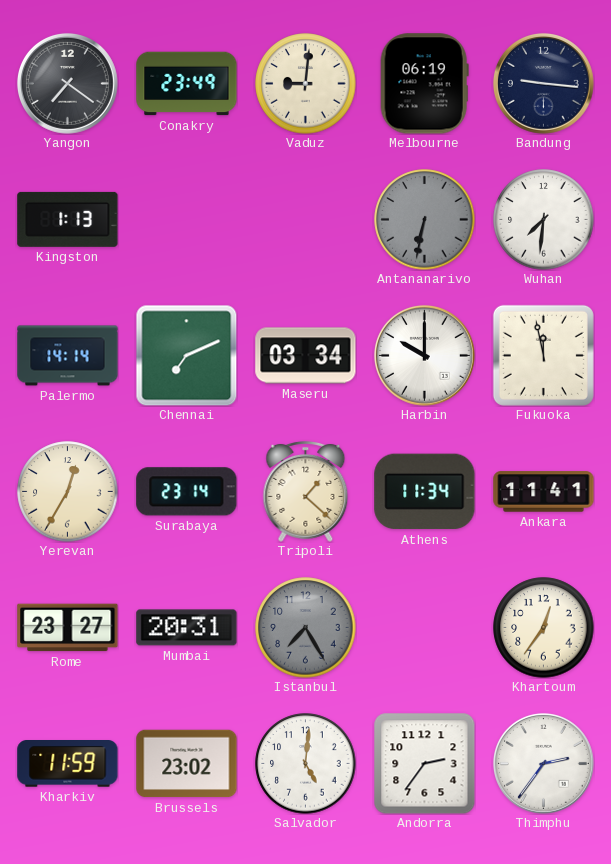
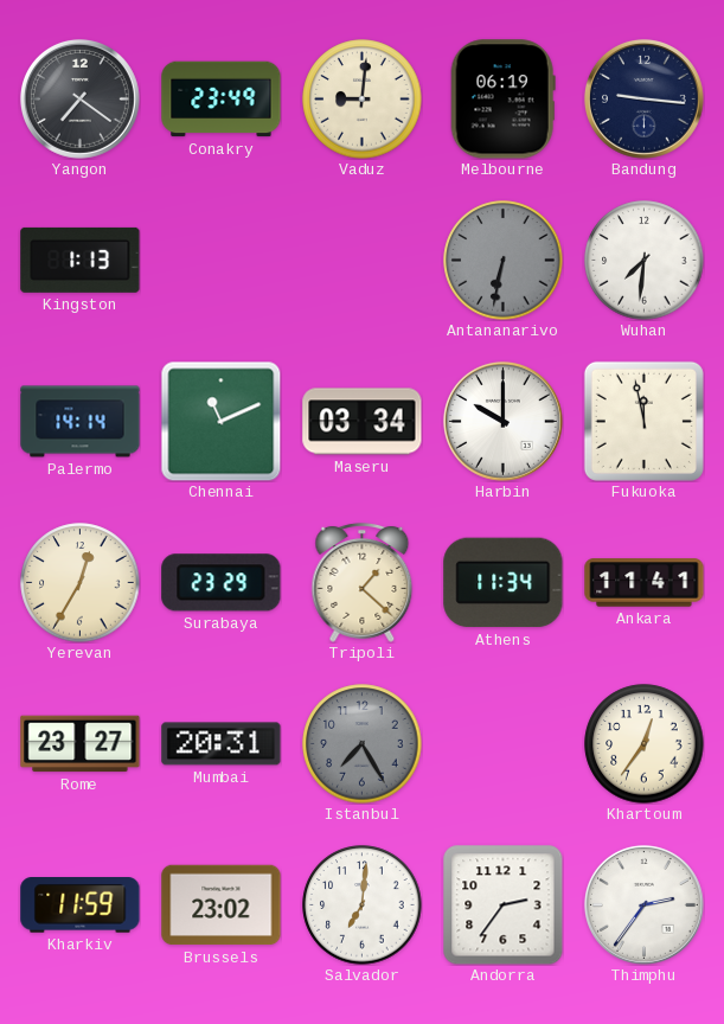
Chennai: 7:11 -> 11:11 (220, 421)
Surabaya: 23:14 -> 23:29 (222, 583)
Salvador: 5:01 -> 7:01 (363, 905)
